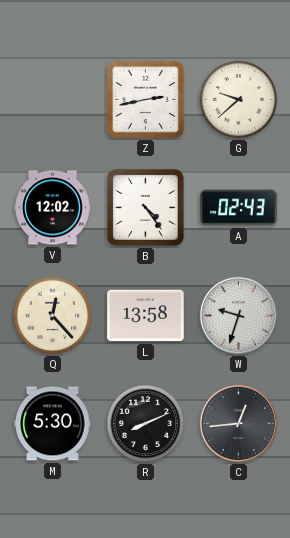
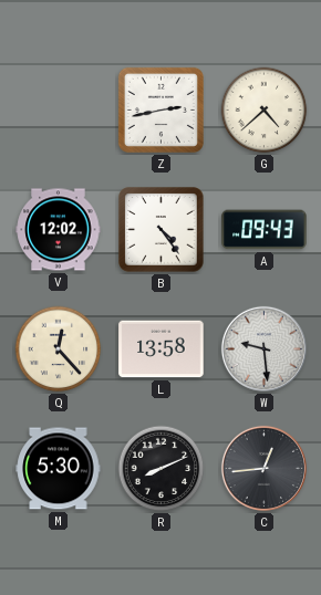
G: 9:38 -> 4:38 (265, 111)
A: 02:43 -> 09:43 (265, 230)
W: 9:33 -> 9:29 (263, 348)
